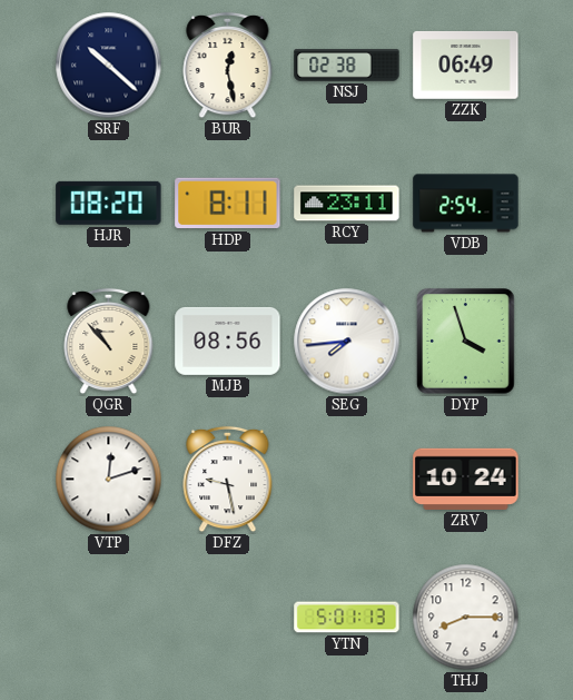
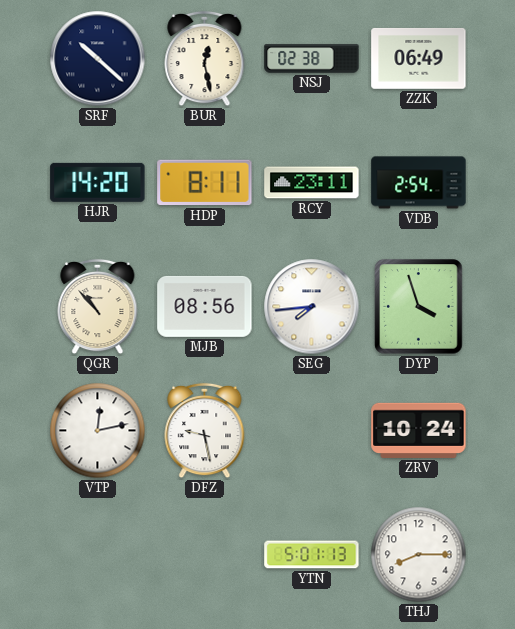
HJR: 08:20 -> 14:20 (98, 182)
VTP: 12:12 -> 12:13 (98, 431)
